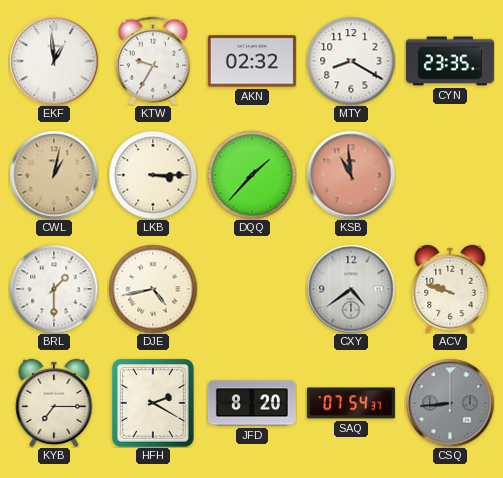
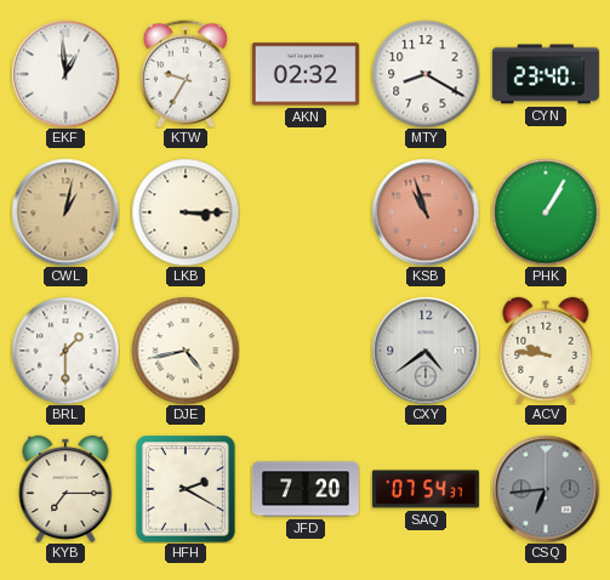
CYN: 23:35 -> 23:40 (546, 74)
DQQ: 1:37 -> none (252, 175)
KSB: 10:59 -> 10:57 (426, 212)
PHK: none -> 1:05 (546, 212)
ACV: 9:48 -> 9:46 (546, 351)
JFD: 8:20 -> 7:20 (306, 489)
CSQ: 8:44 -> 6:44 (546, 489)
